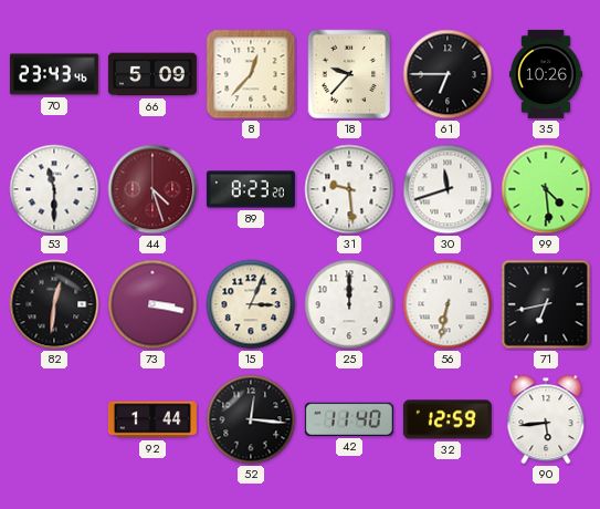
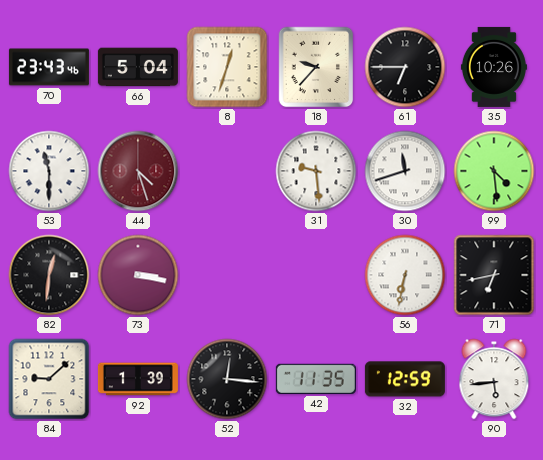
66: 5:09 -> 5:04 (138, 67)
8: 12:37 -> 12:33 (227, 67)
89: 8:23 -> none (251, 189)
15: 3:04 -> none (251, 304)
25: 12:00 -> none (349, 304)
84: none -> 9:08 (49, 379)
92: 1:44 -> 1:39 (138, 379)
42: 11:40 -> 11:35 (316, 379)
